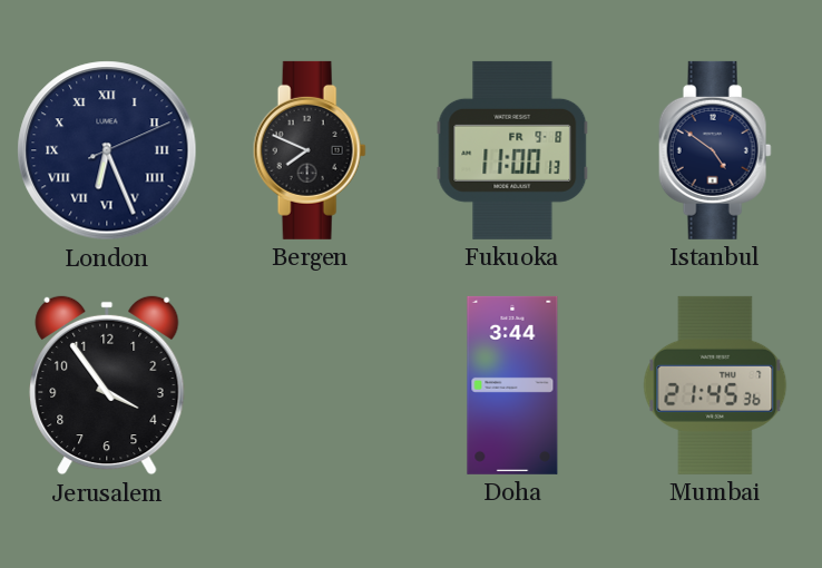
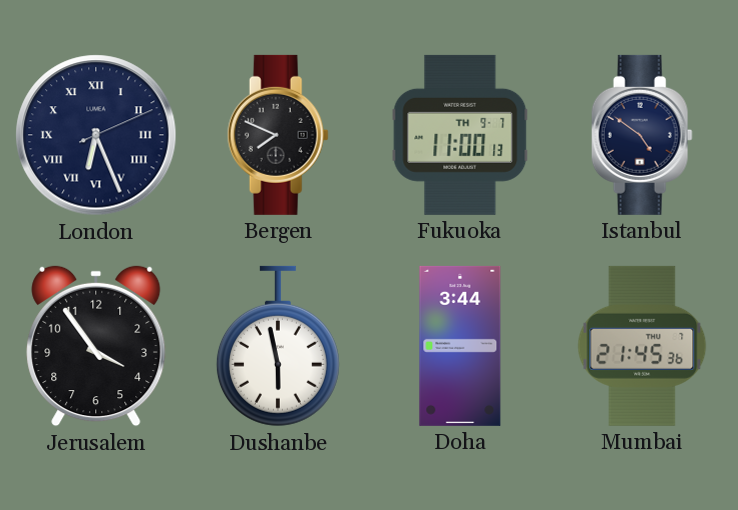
Fukuoka date: FR 9-8 -> TH 9-7 (460, 135)
Dushanbe: none -> 5:58 (278, 346)
